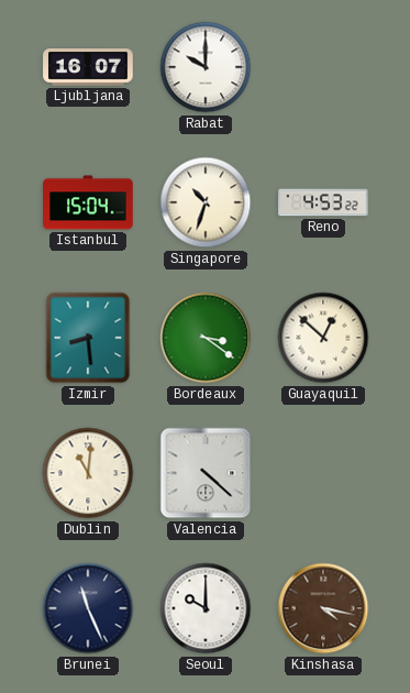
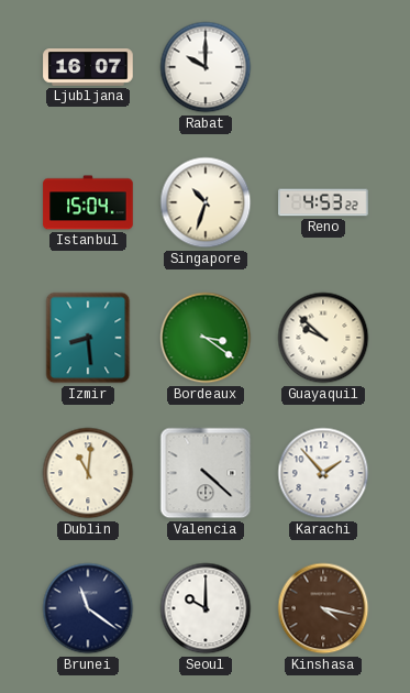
Guayaquil: 12:52 -> 9:52 (323, 338)
Karachi: none -> 1:53 (323, 473)
Brunei: 11:26 -> 11:21 (88, 608)
